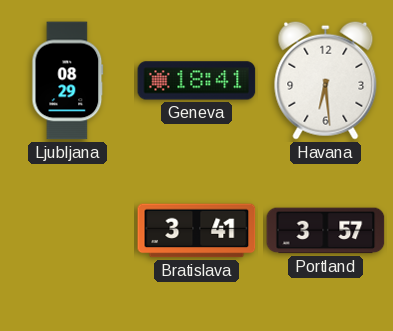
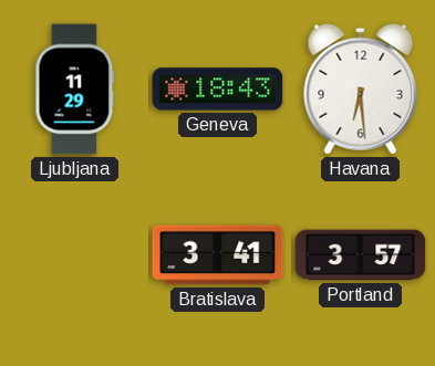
Ljubljana: 08:29 -> 11:29 (75, 90)
Geneva: 18:41 -> 18:43 (218, 90)
